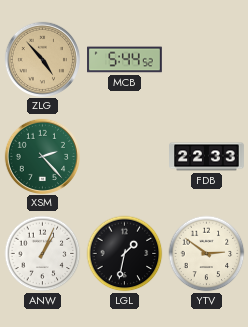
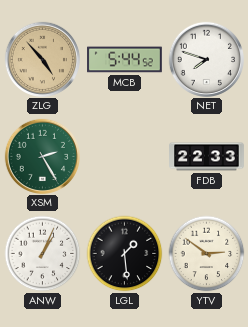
NET: none -> 7:48 (206, 59)
XSM: 2:23 -> 2:25 (42, 156)
LGL: 1:32 -> 1:29 (125, 254)
